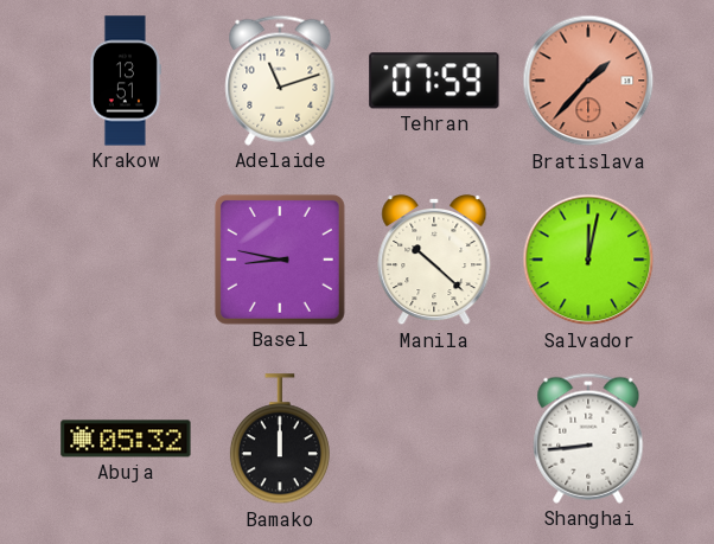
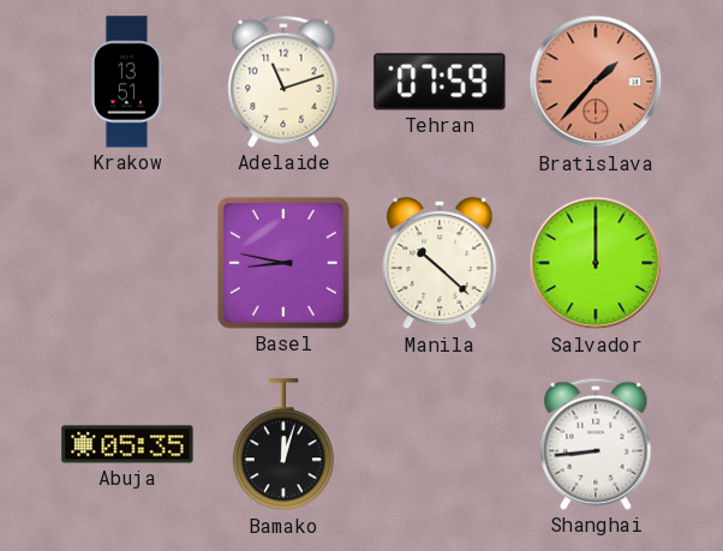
Salvador: 12:02 -> 12:00 (596, 263)
Abuja: 05:32 -> 05:35 (127, 444)
Bamako: 12:00 -> 12:03 (283, 445)
